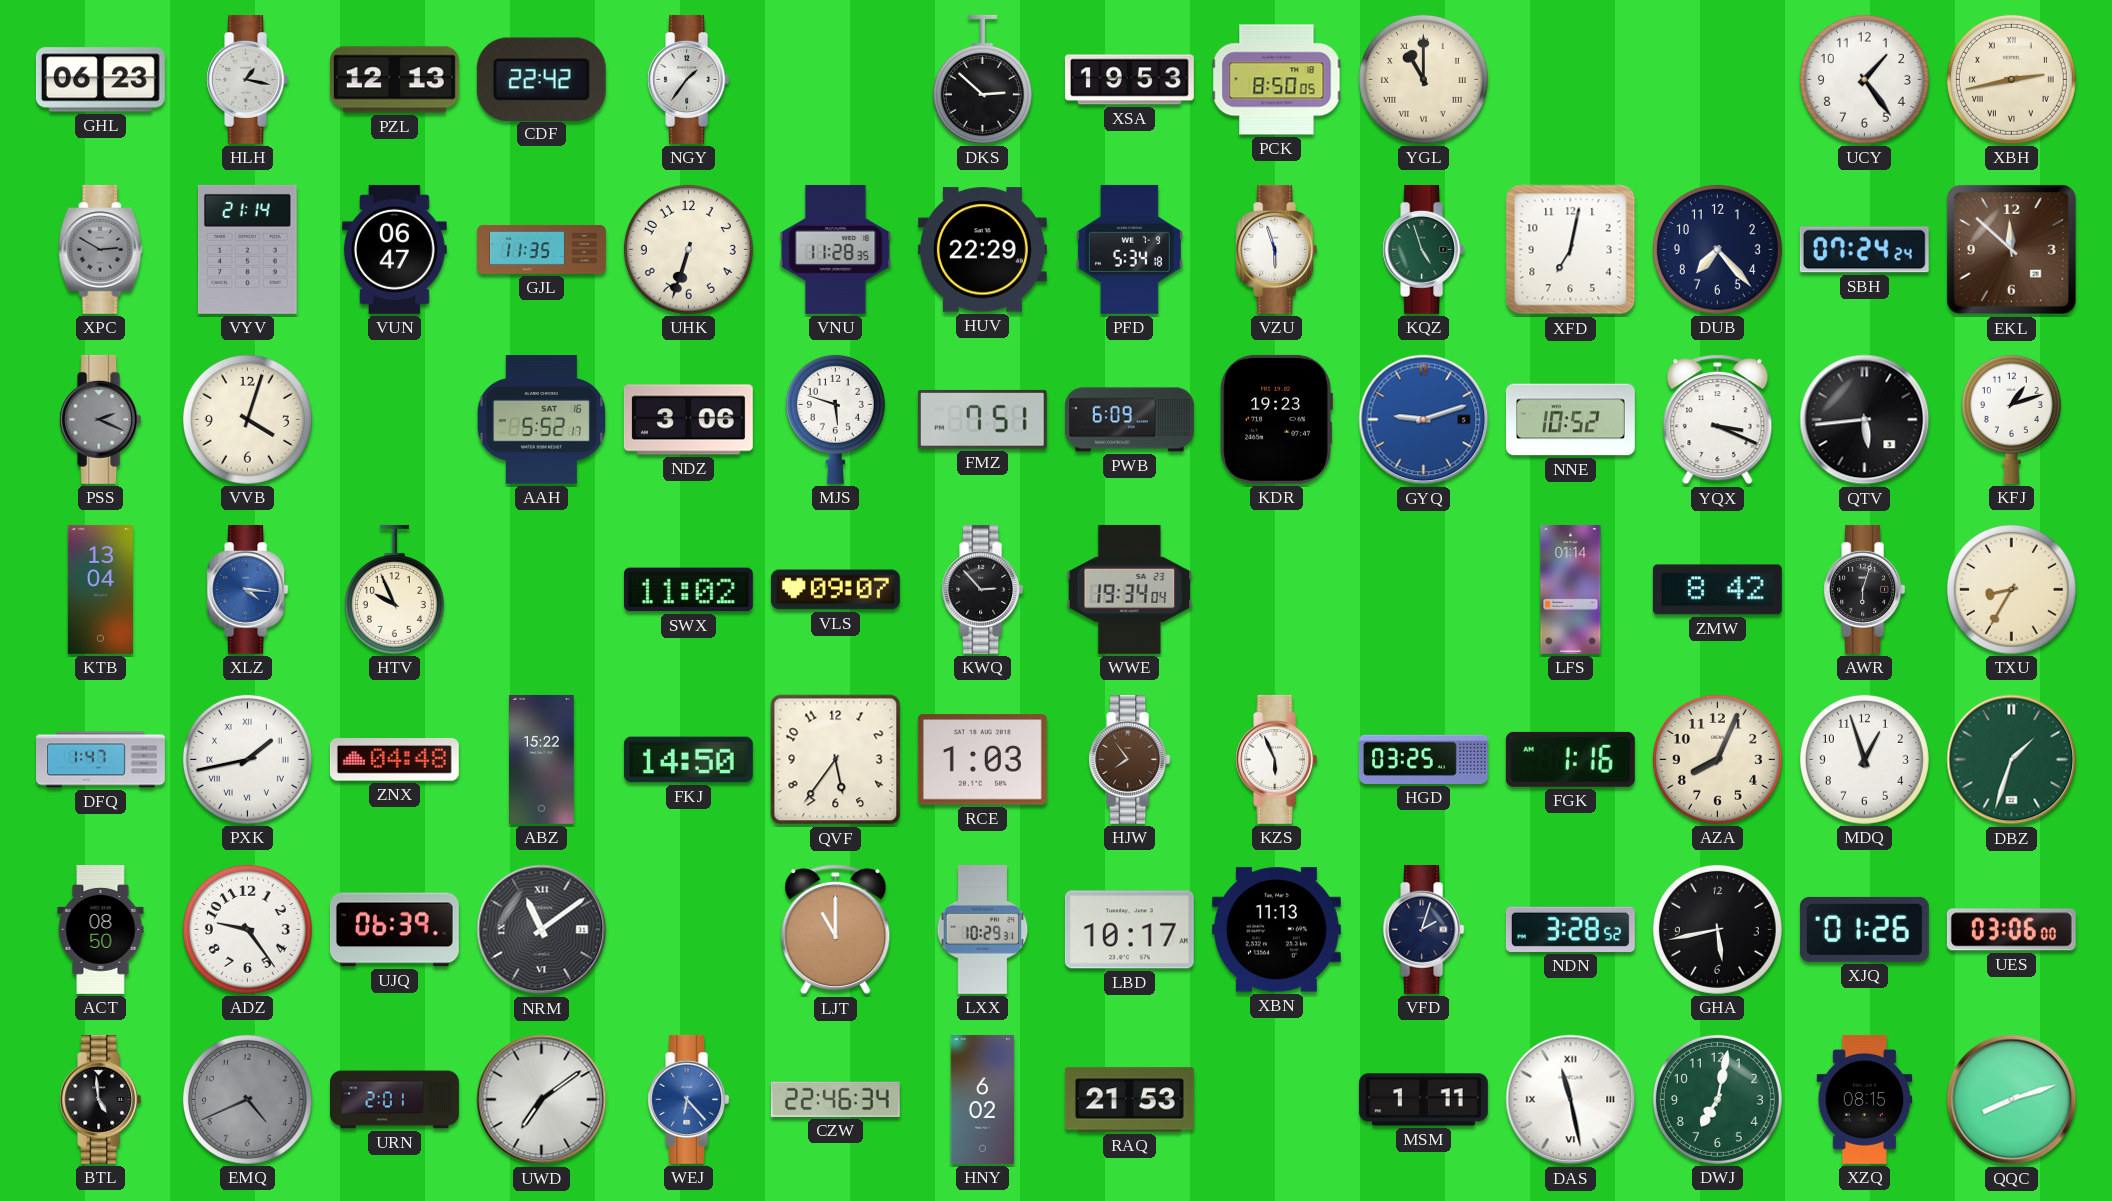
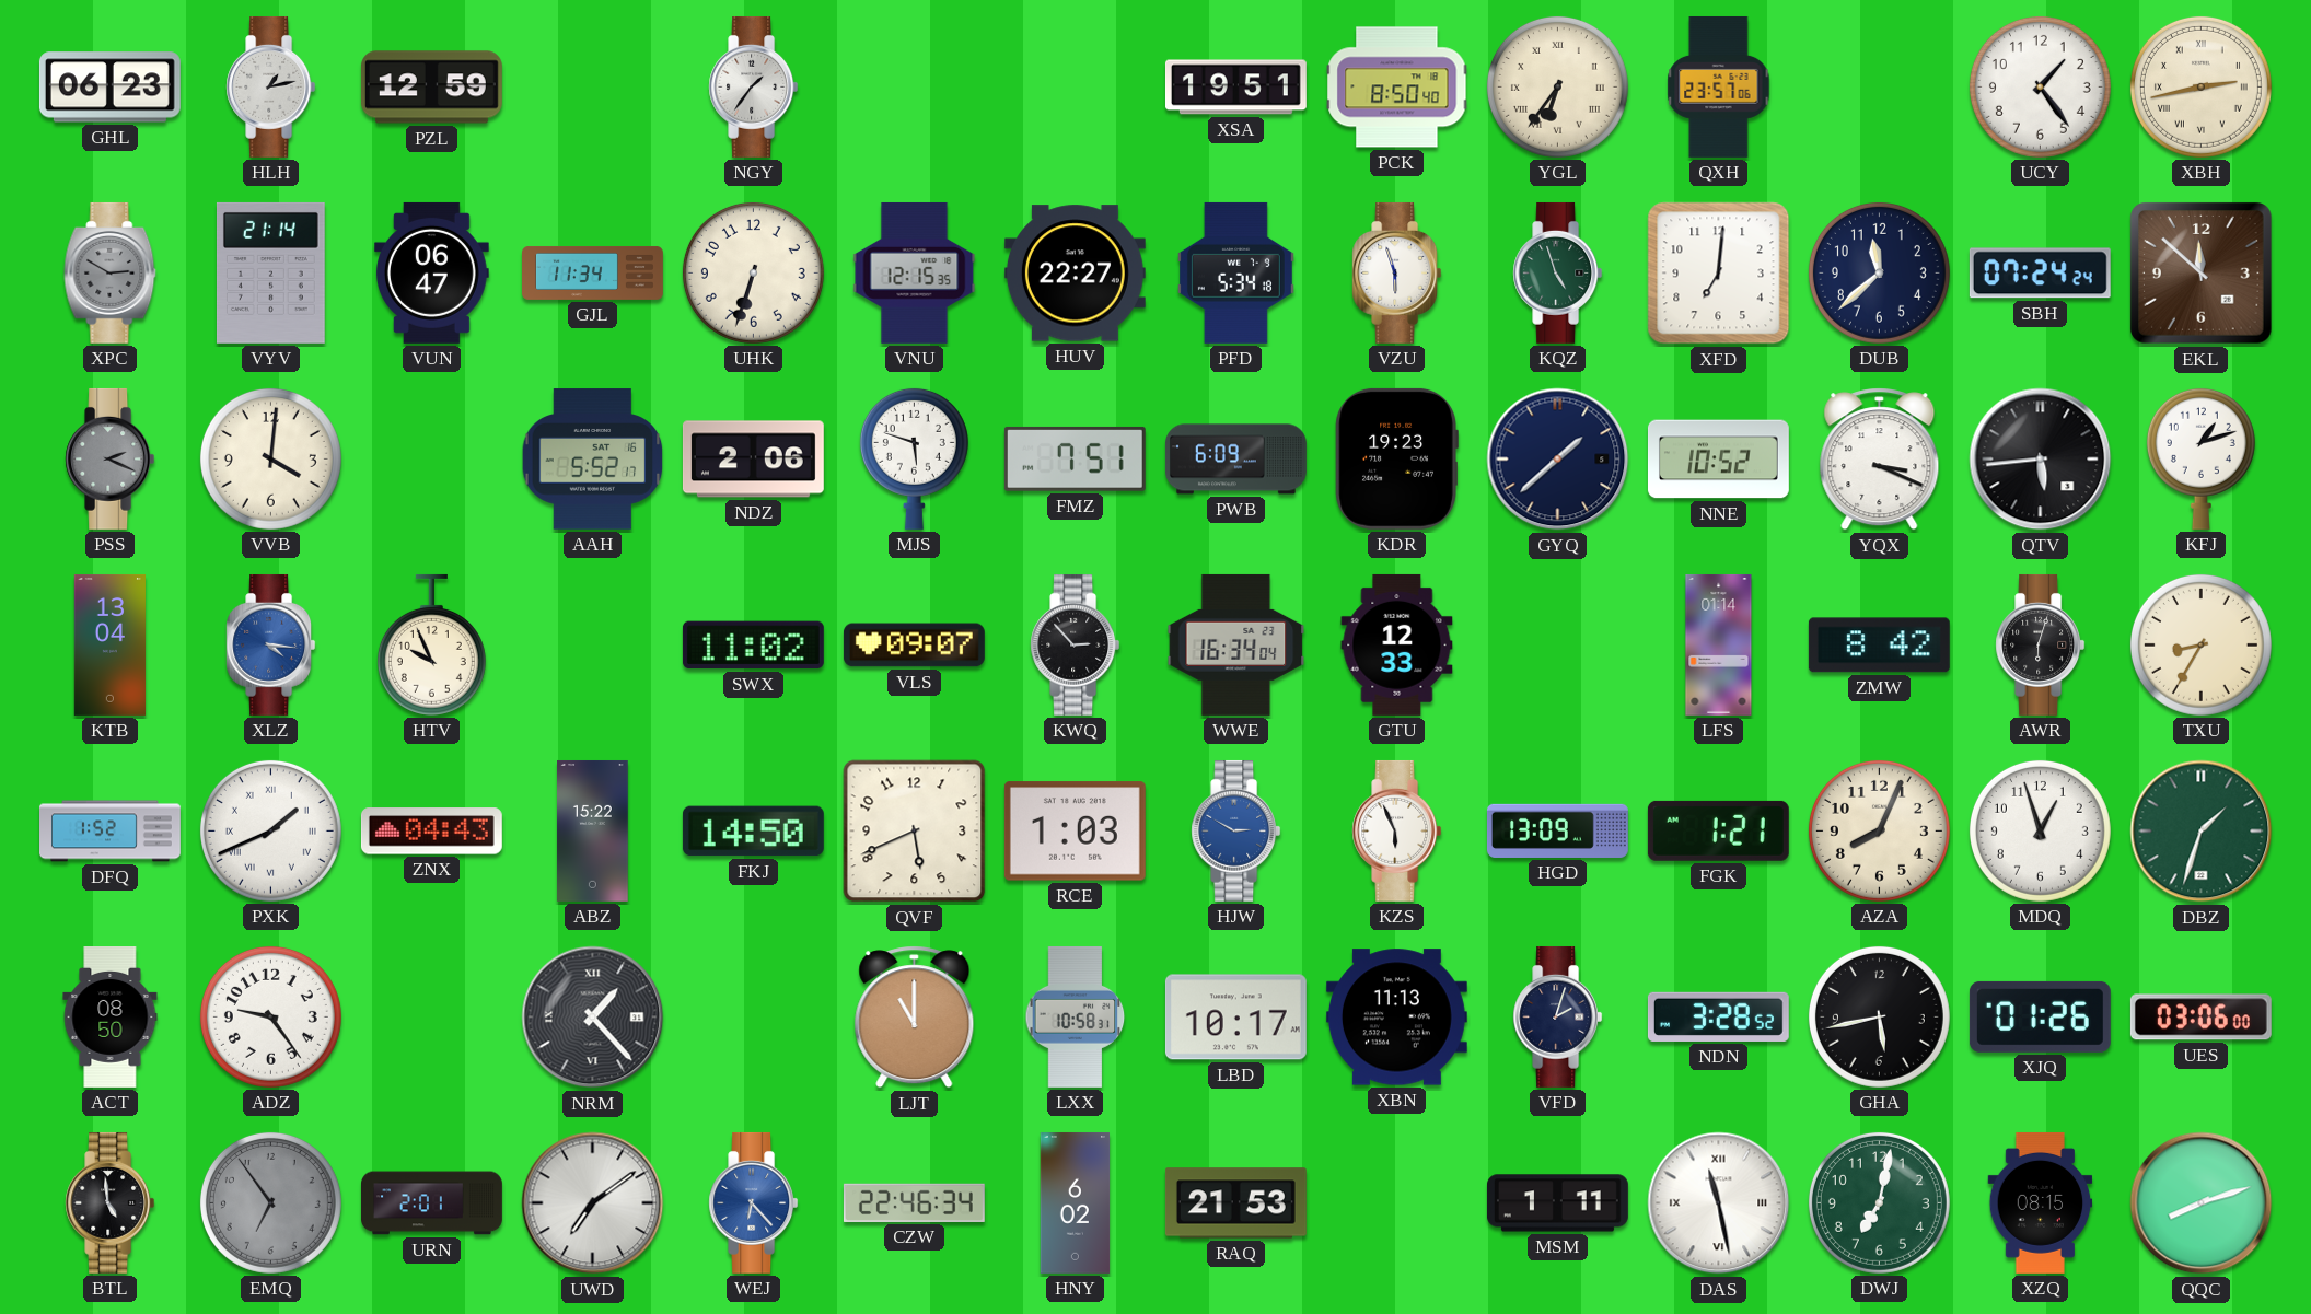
HLH: 1:17 -> 1:13 (271, 86)
PZL: 12:13 -> 12:59 (431, 88)
CDF: 22:42 -> none (541, 79)
DKS: 2:52 -> none (982, 79)
XSA: 19:53 -> 19:51 (1235, 88)
PCK: 8:50:05 -> 8:50:40 (1397, 88)
YGL: 11:00 -> 6:36 (1557, 86)
QXH: none -> 23:57 (1719, 86)
GJL: 11:35 -> 11:34 (593, 272)
VNU: 11:28 -> 12:15 (915, 272)
HUV: 22:29 -> 22:27 (1075, 274)
XFD: 7:02 -> 7:01 (1719, 274)
DUB: 7:23 -> 11:38 (1879, 272)
VVB: 4:03 -> 4:01 (270, 458)
NDZ: 3:06 -> 2:06 (753, 460)
GYQ: 9:12 -> 1:38 (1558, 460)
GYQ dial: blue -> navy (1558, 460)
WWE: 19:34 -> 16:34 (1236, 644)
GTU: none -> 12:33 (1397, 644)
DFQ: 1:47 -> 1:52 (111, 832)
PXK: 1:43 -> 1:41 (270, 830)
ZNX: 04:48 -> 04:43 (431, 832)
QVF: 5:36 -> 5:41 (915, 832)
HJW: 7:54 -> 2:50 (1236, 830)
HJW dial: brown -> blue (1236, 830)
HGD: 03:25 -> 13:09 (1557, 830)
FGK: 1:16 -> 1:21 (1718, 830)
UJQ: 06:39 -> none (394, 930)
NRM: 11:09 -> 1:23 (593, 1018)
LXX: 10:29 -> 10:58 (1076, 1016)
EMQ: 4:41 -> 6:54 (270, 1202)
